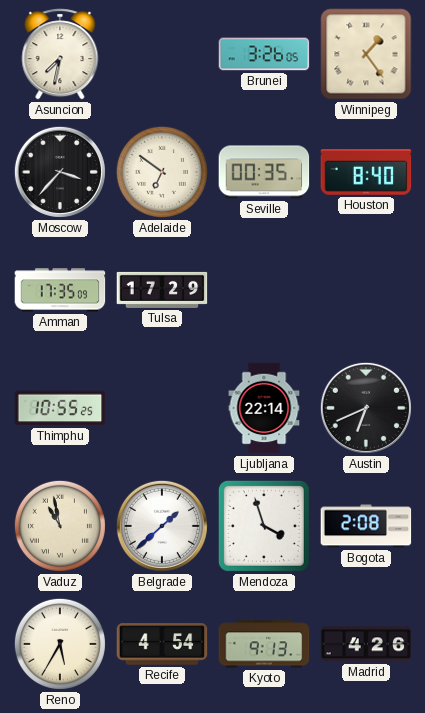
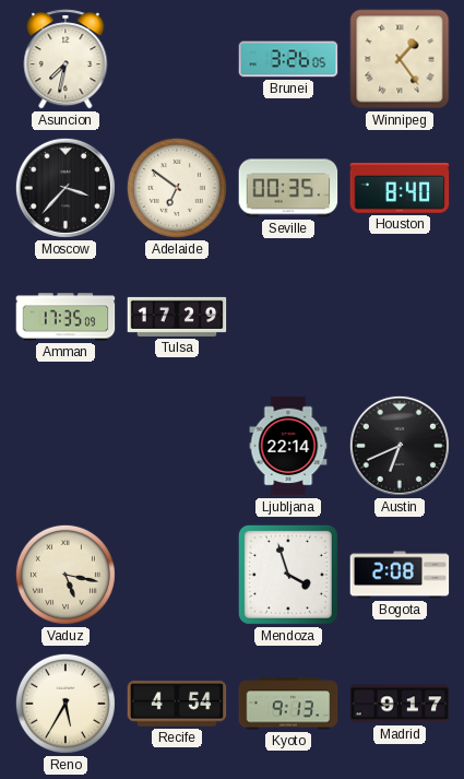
Thimphu: 10:55 -> none (60, 408)
Vaduz: 10:58 -> 5:17 (66, 575)
Belgrade: 1:38 -> none (162, 526)
Madrid: 4:26 -> 9:17 (400, 704)
